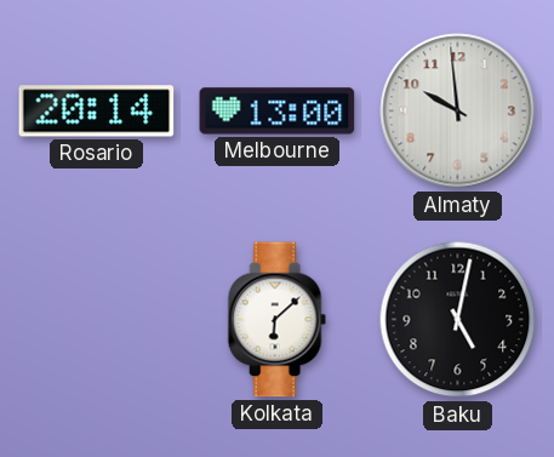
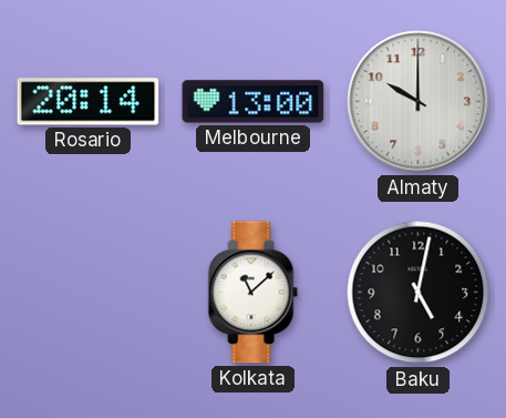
Almaty: 9:59 -> 10:00 (419, 102)
Kolkata: 6:08 -> 11:08 (252, 293)
